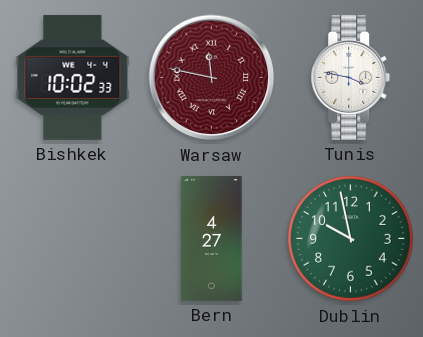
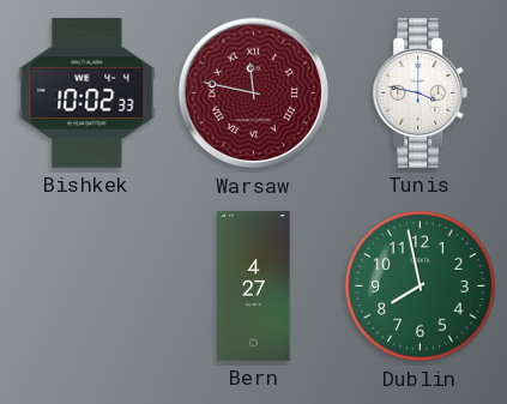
Dublin: 9:58 -> 7:58 (421, 287)
